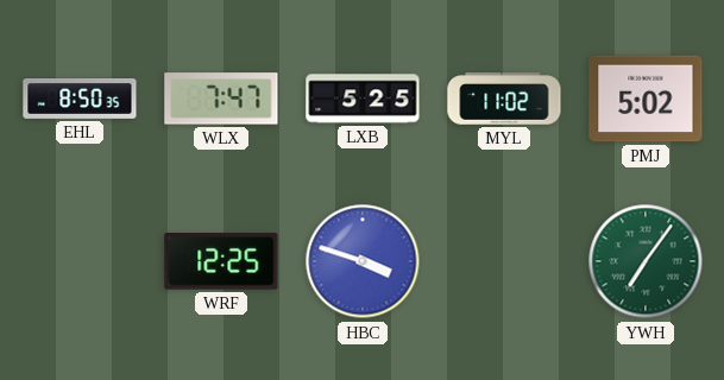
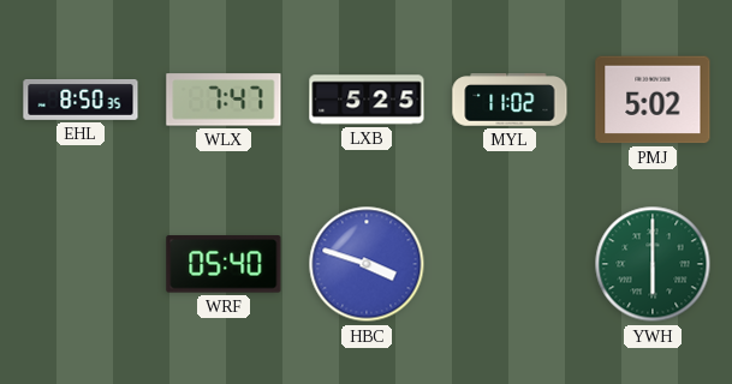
WRF: 12:25 -> 05:40 (224, 264)
YWH: 7:06 -> 6:00 (653, 264)
